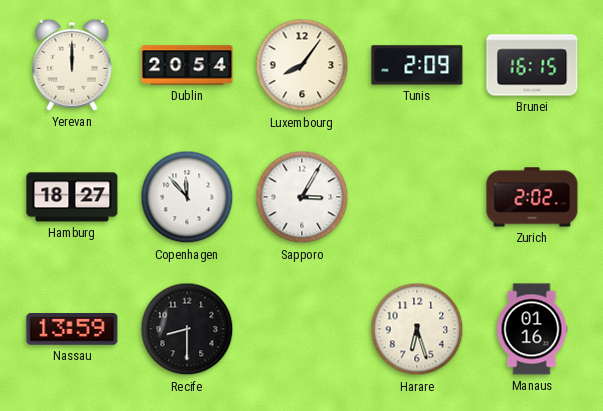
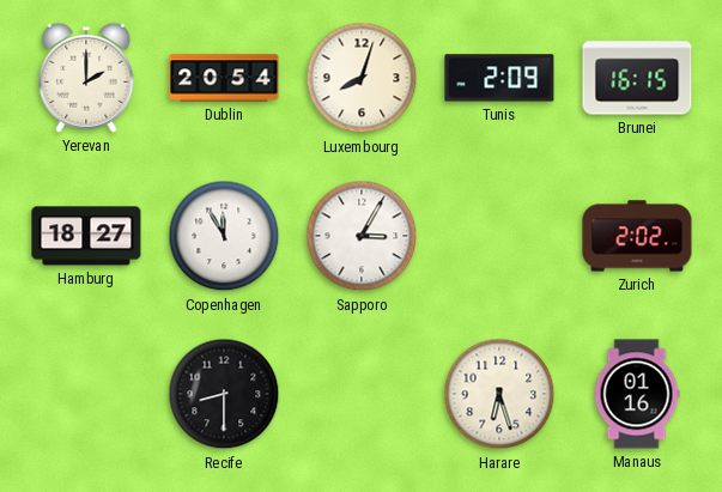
Yerevan: 12:00 -> 2:00 (86, 78)
Luxembourg: 8:06 -> 8:03 (362, 78)
Copenhagen: 11:53 -> 11:55 (224, 236)
Nassau: 13:59 -> none (72, 330)
